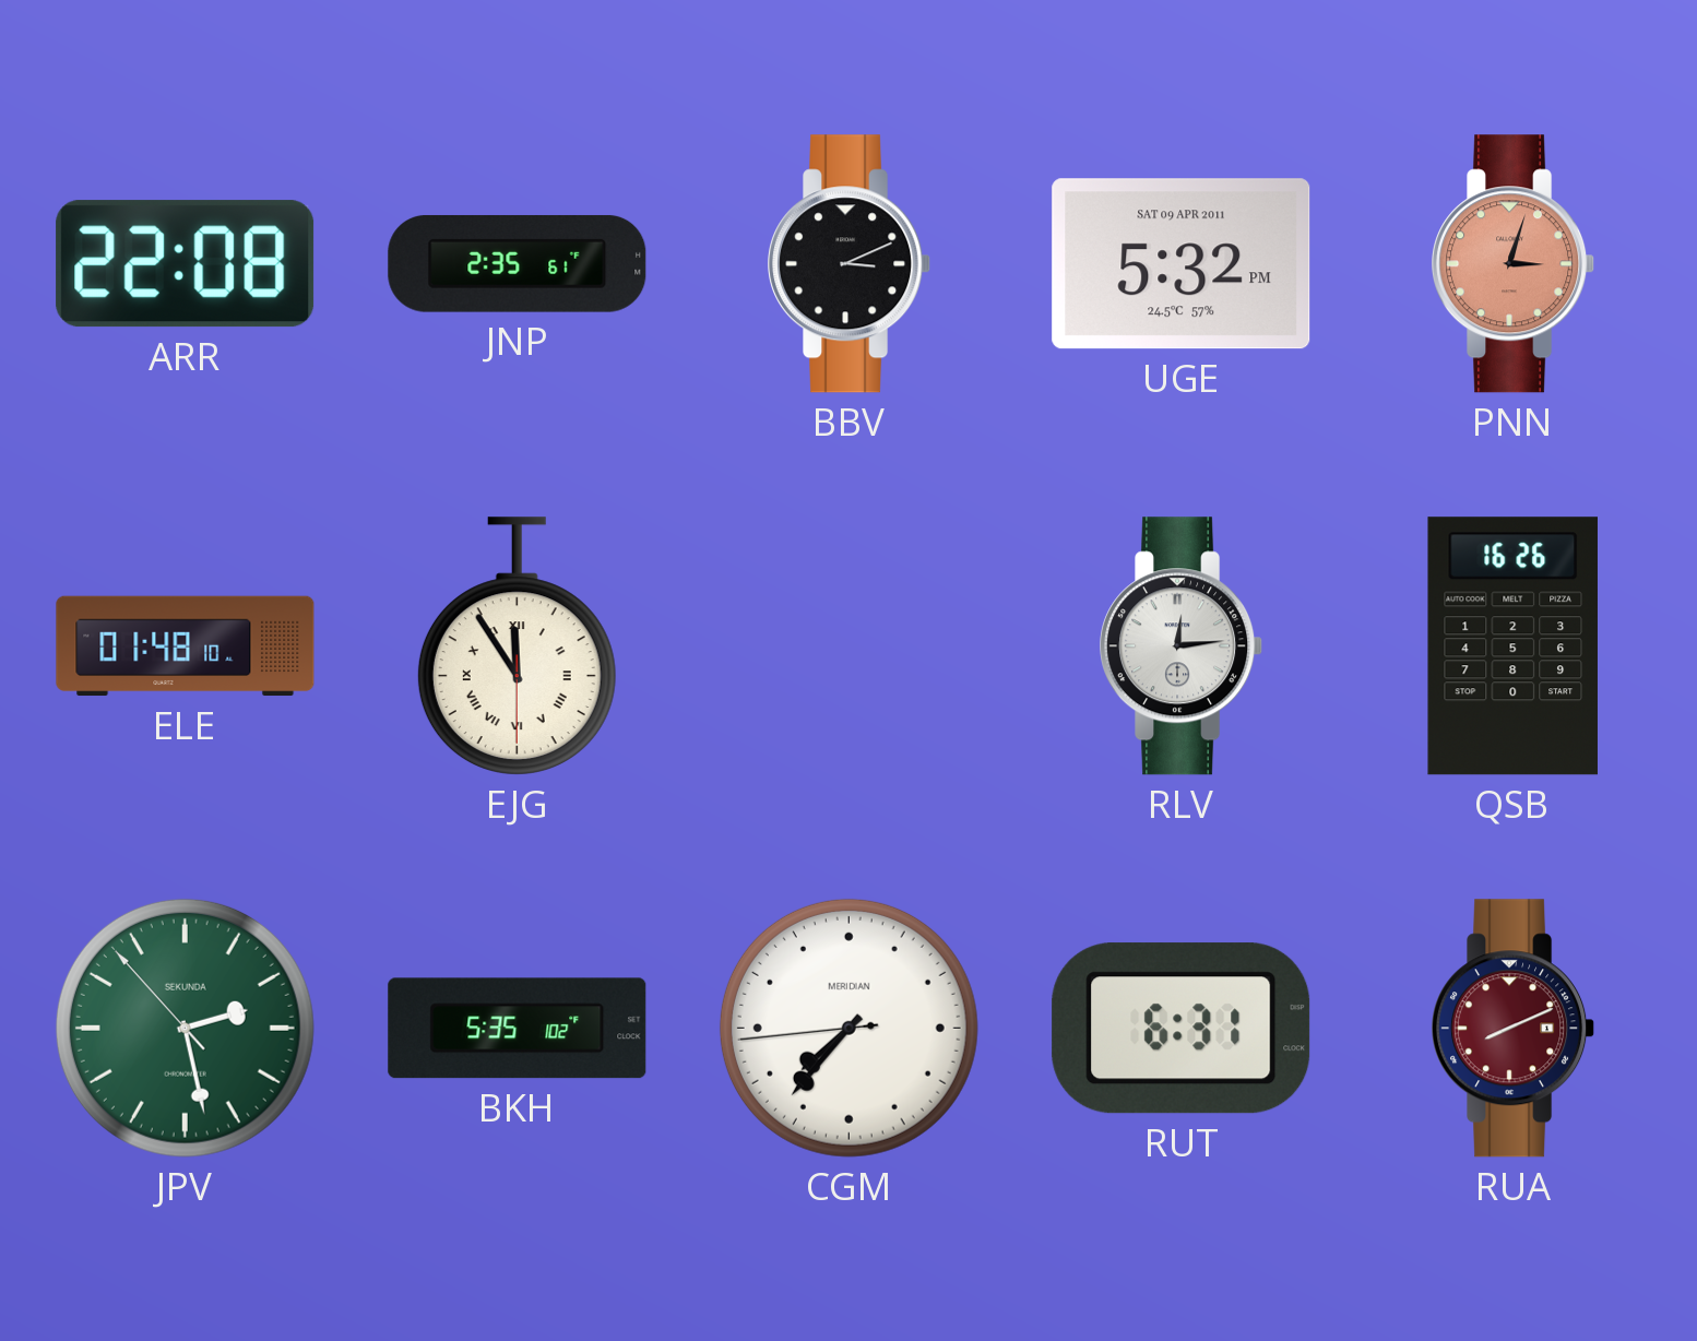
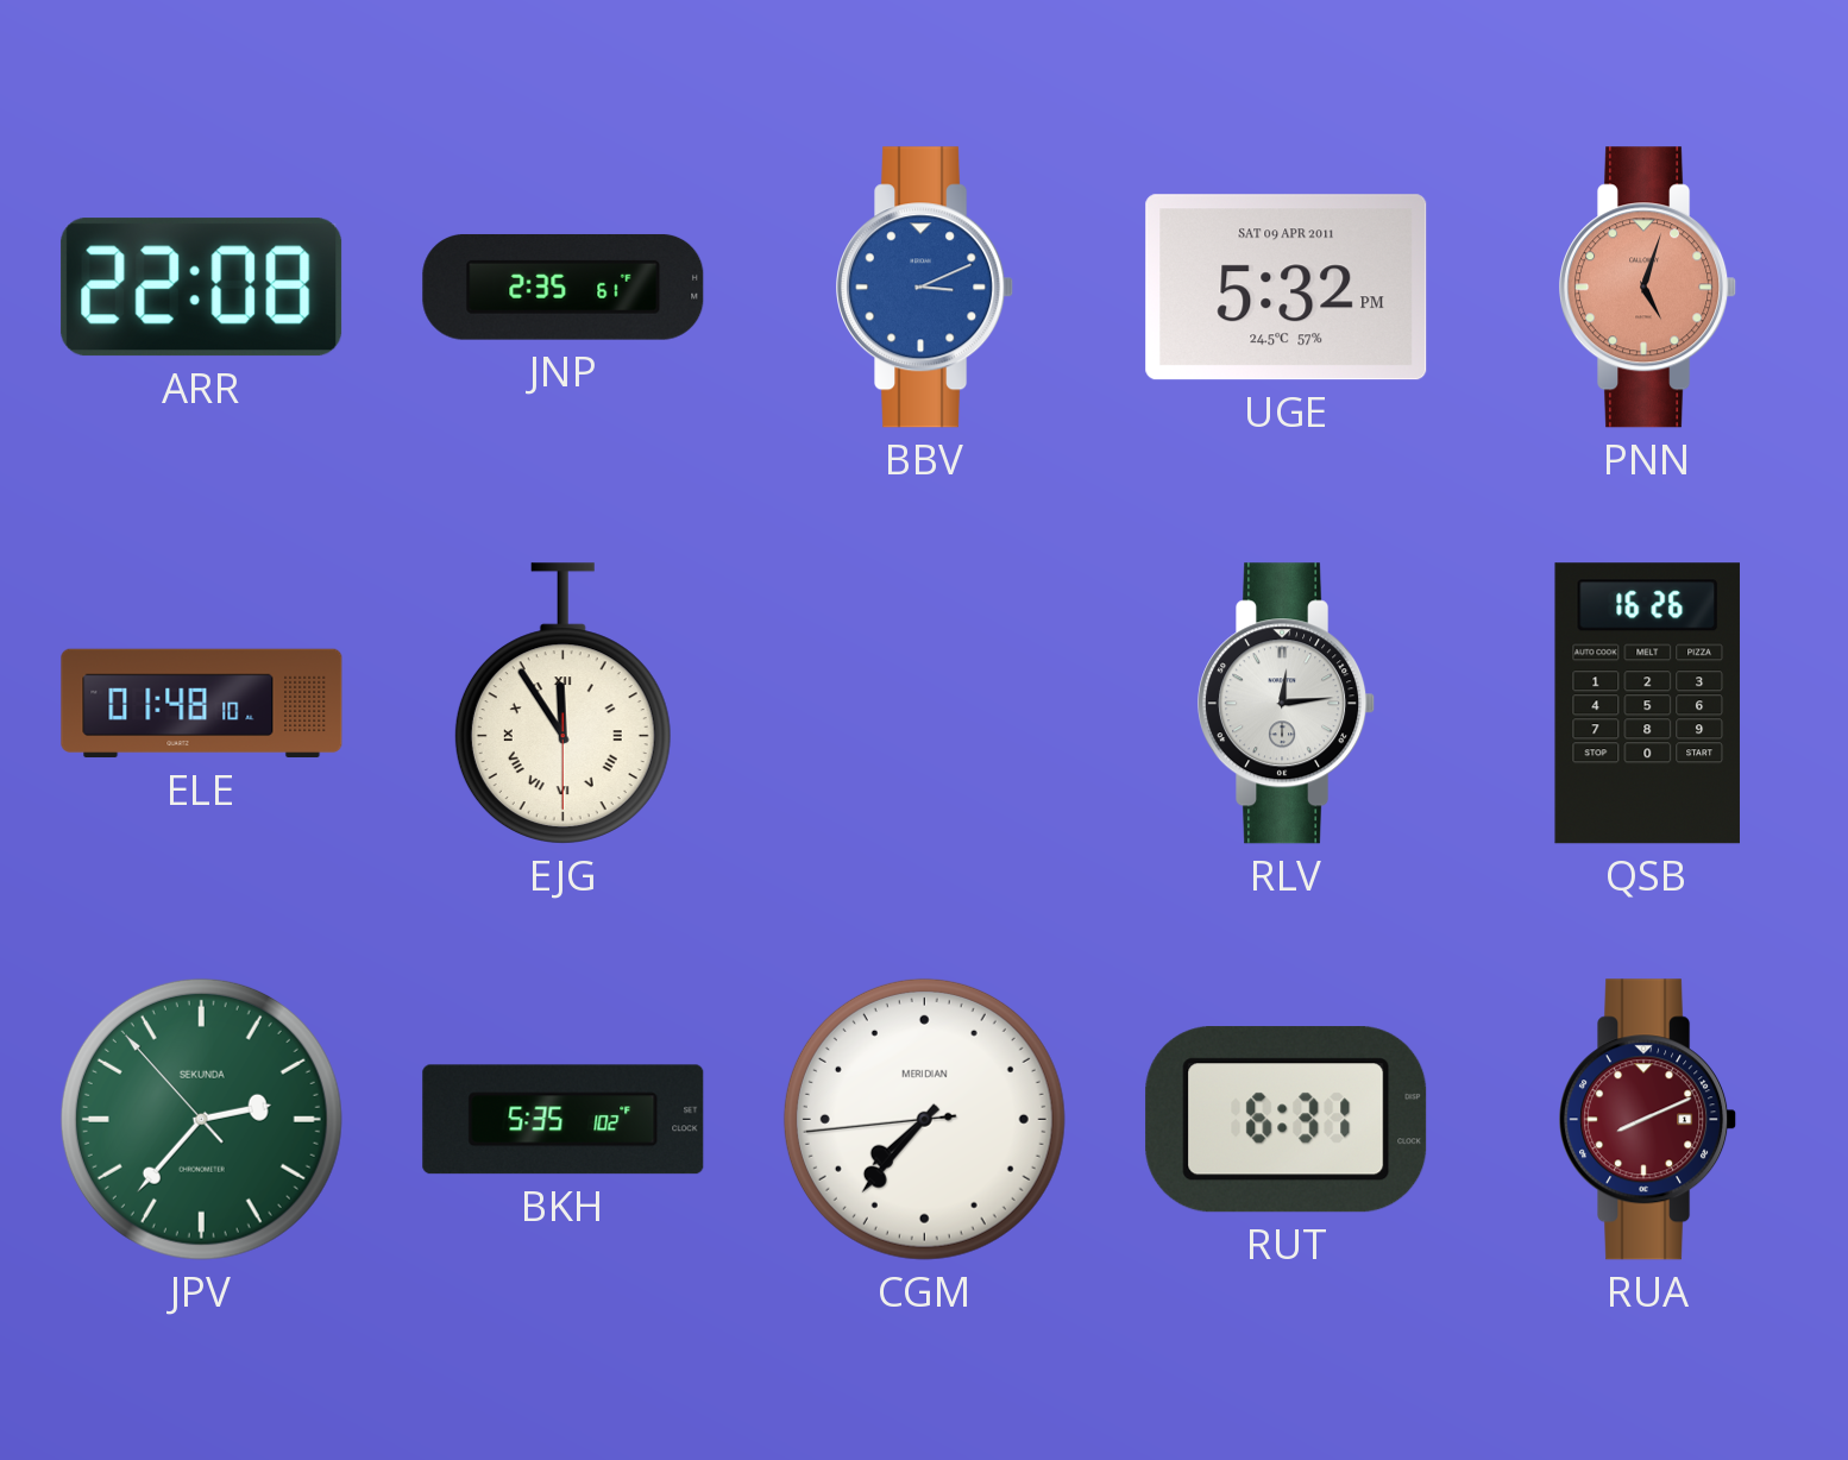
BBV dial: black -> blue (925, 288)
PNN: 3:03 -> 5:03 (1648, 288)
JPV: 2:27 -> 2:36 (201, 1119)
